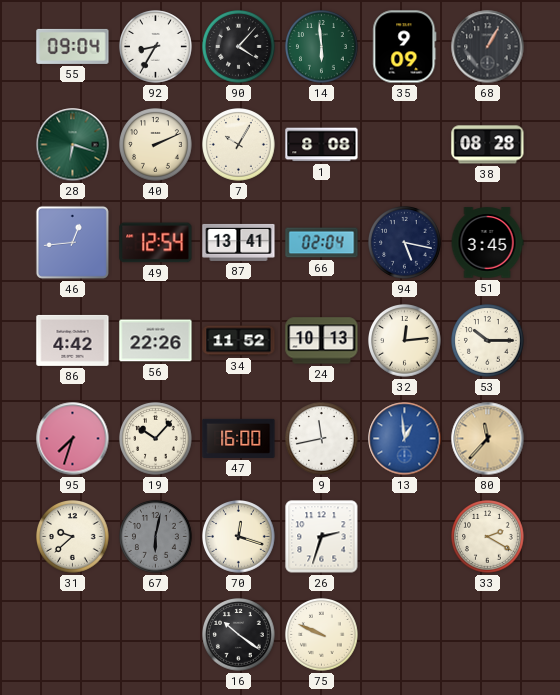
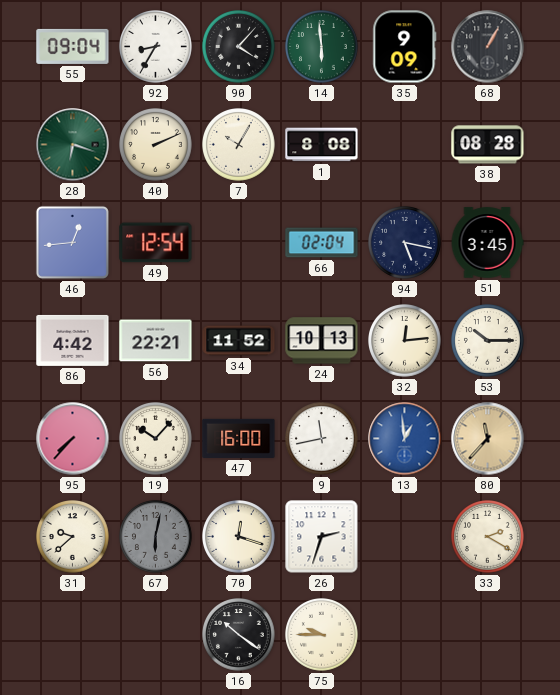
87: 13:41 -> none (239, 242)
56: 22:26 -> 22:21 (156, 341)
95: 7:33 -> 7:37 (73, 439)
75: 9:49 -> 9:45 (322, 635)
